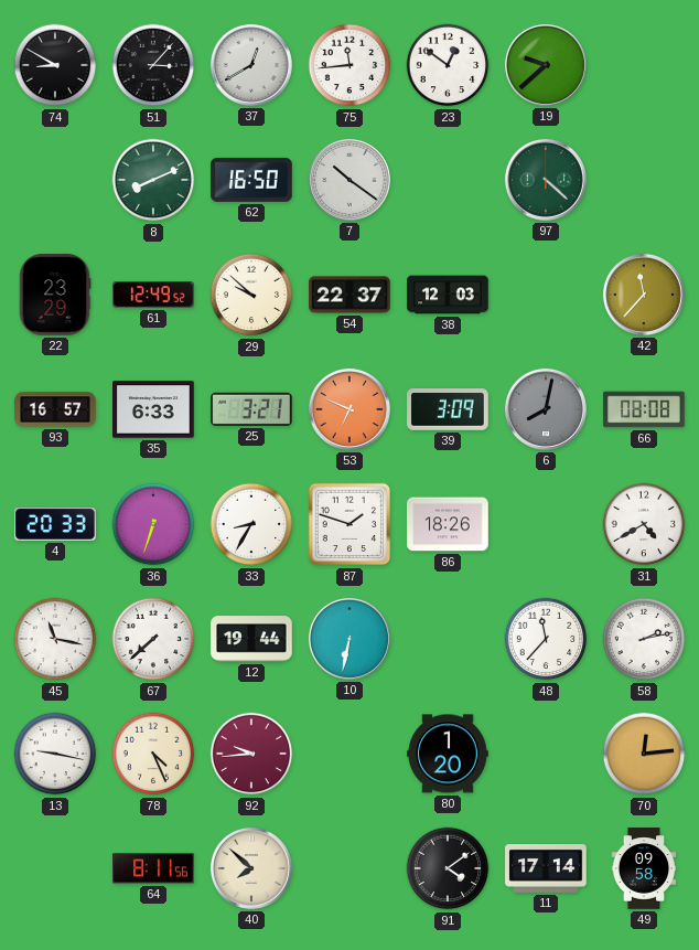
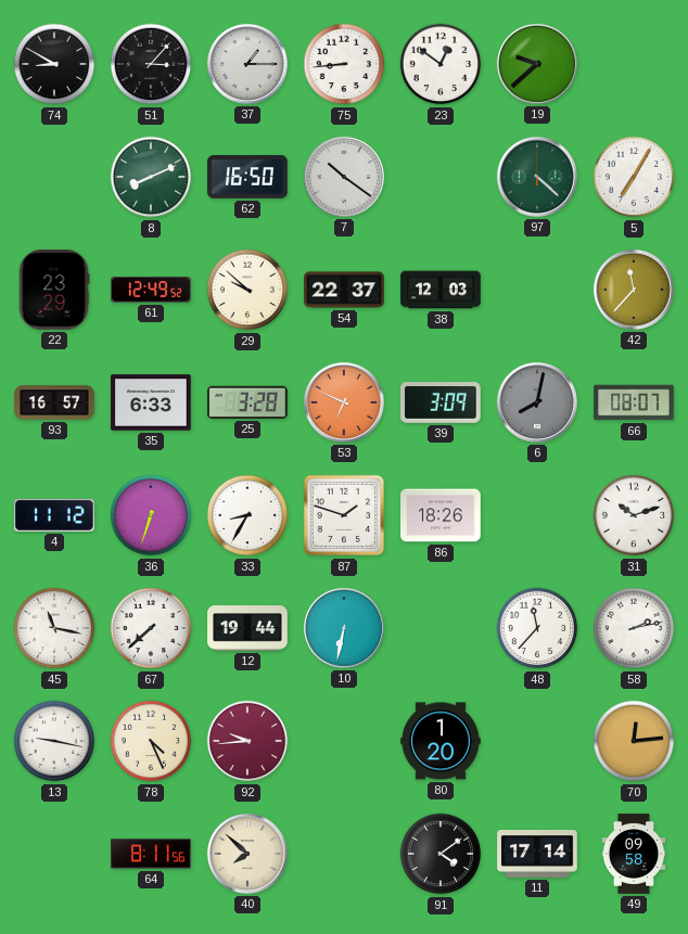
37: 12:40 -> 1:15 (247, 64)
75: 11:44 -> 8:44 (344, 64)
5: none -> 7:05 (634, 177)
25: 3:21 -> 3:28 (247, 402)
66: 08:08 -> 08:07 (634, 402)
4: 20:33 -> 11:12 (54, 515)
31: 4:40 -> 10:12 (634, 515)
